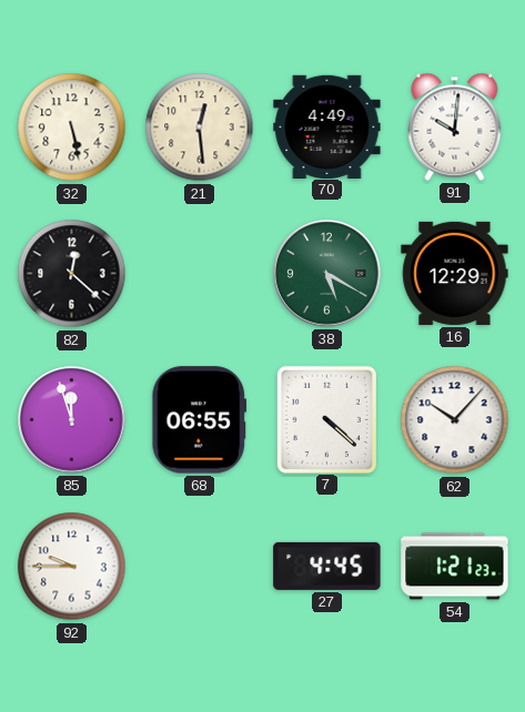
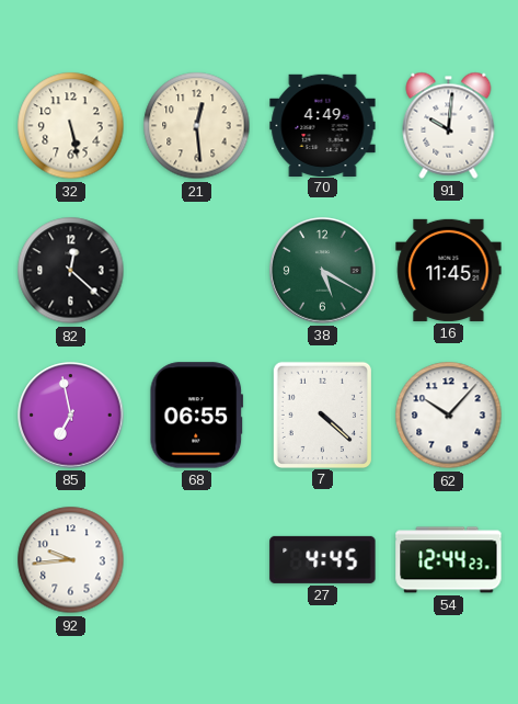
16: 12:29 -> 11:45 (449, 270)
85: 11:57 -> 6:58 (71, 416)
92: 9:45 -> 9:44 (71, 560)
54: 1:21 -> 12:44 (449, 560)
